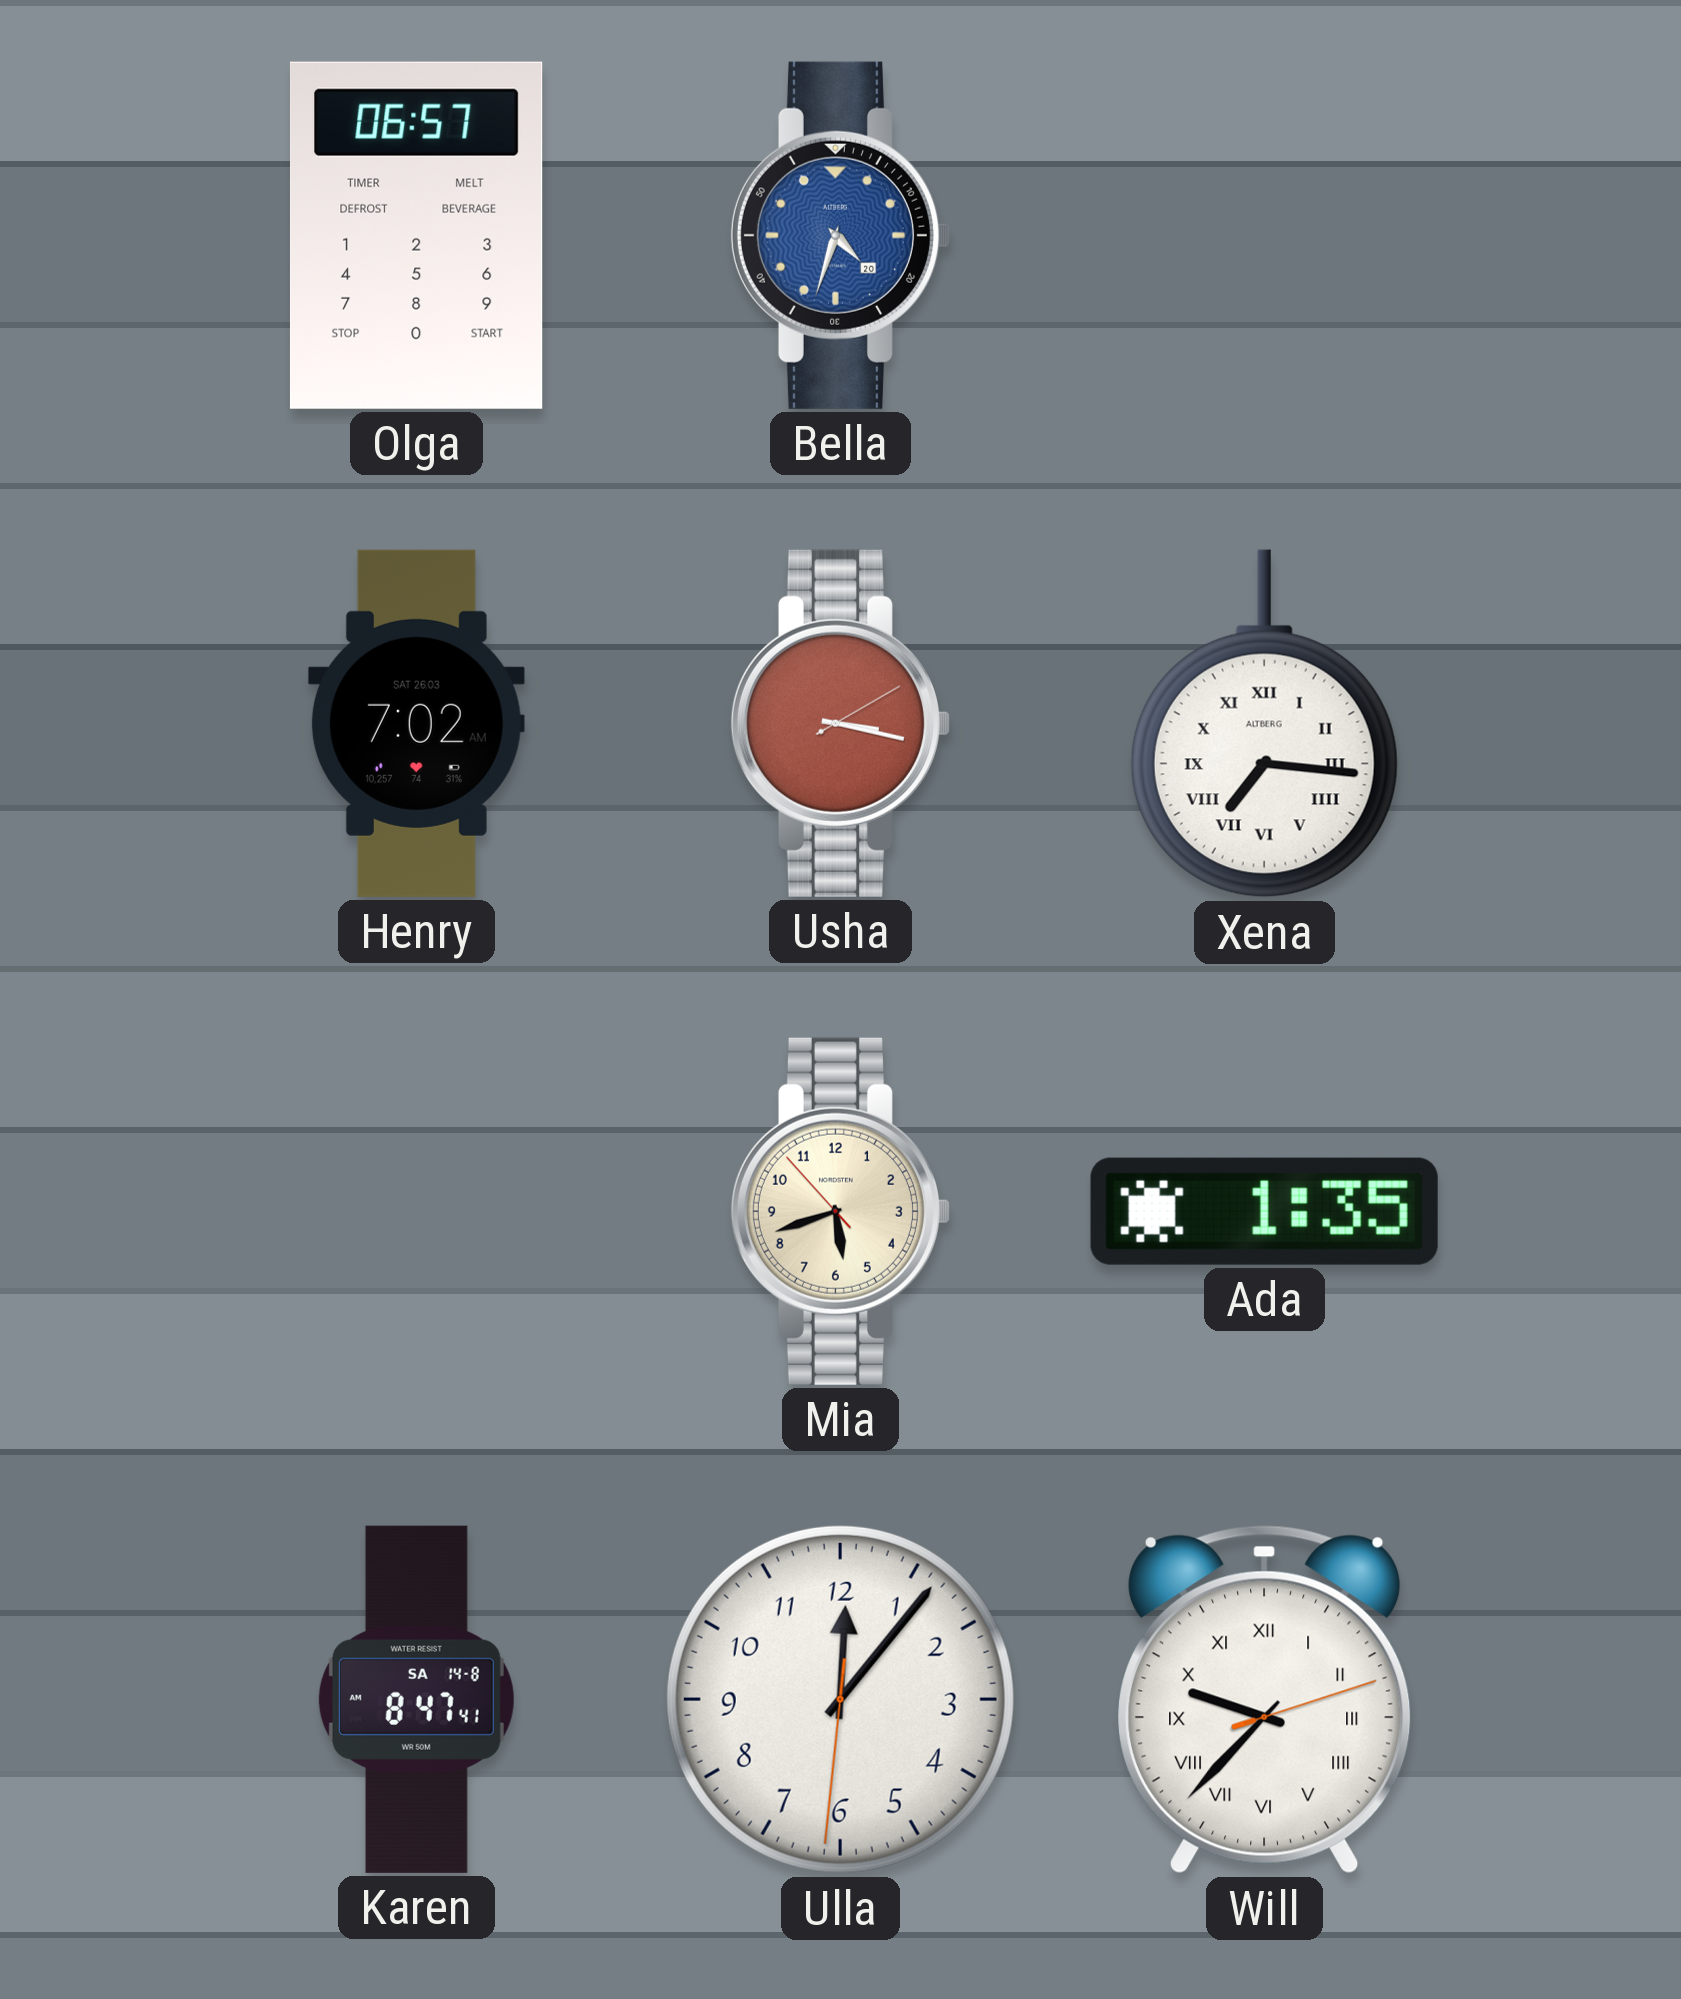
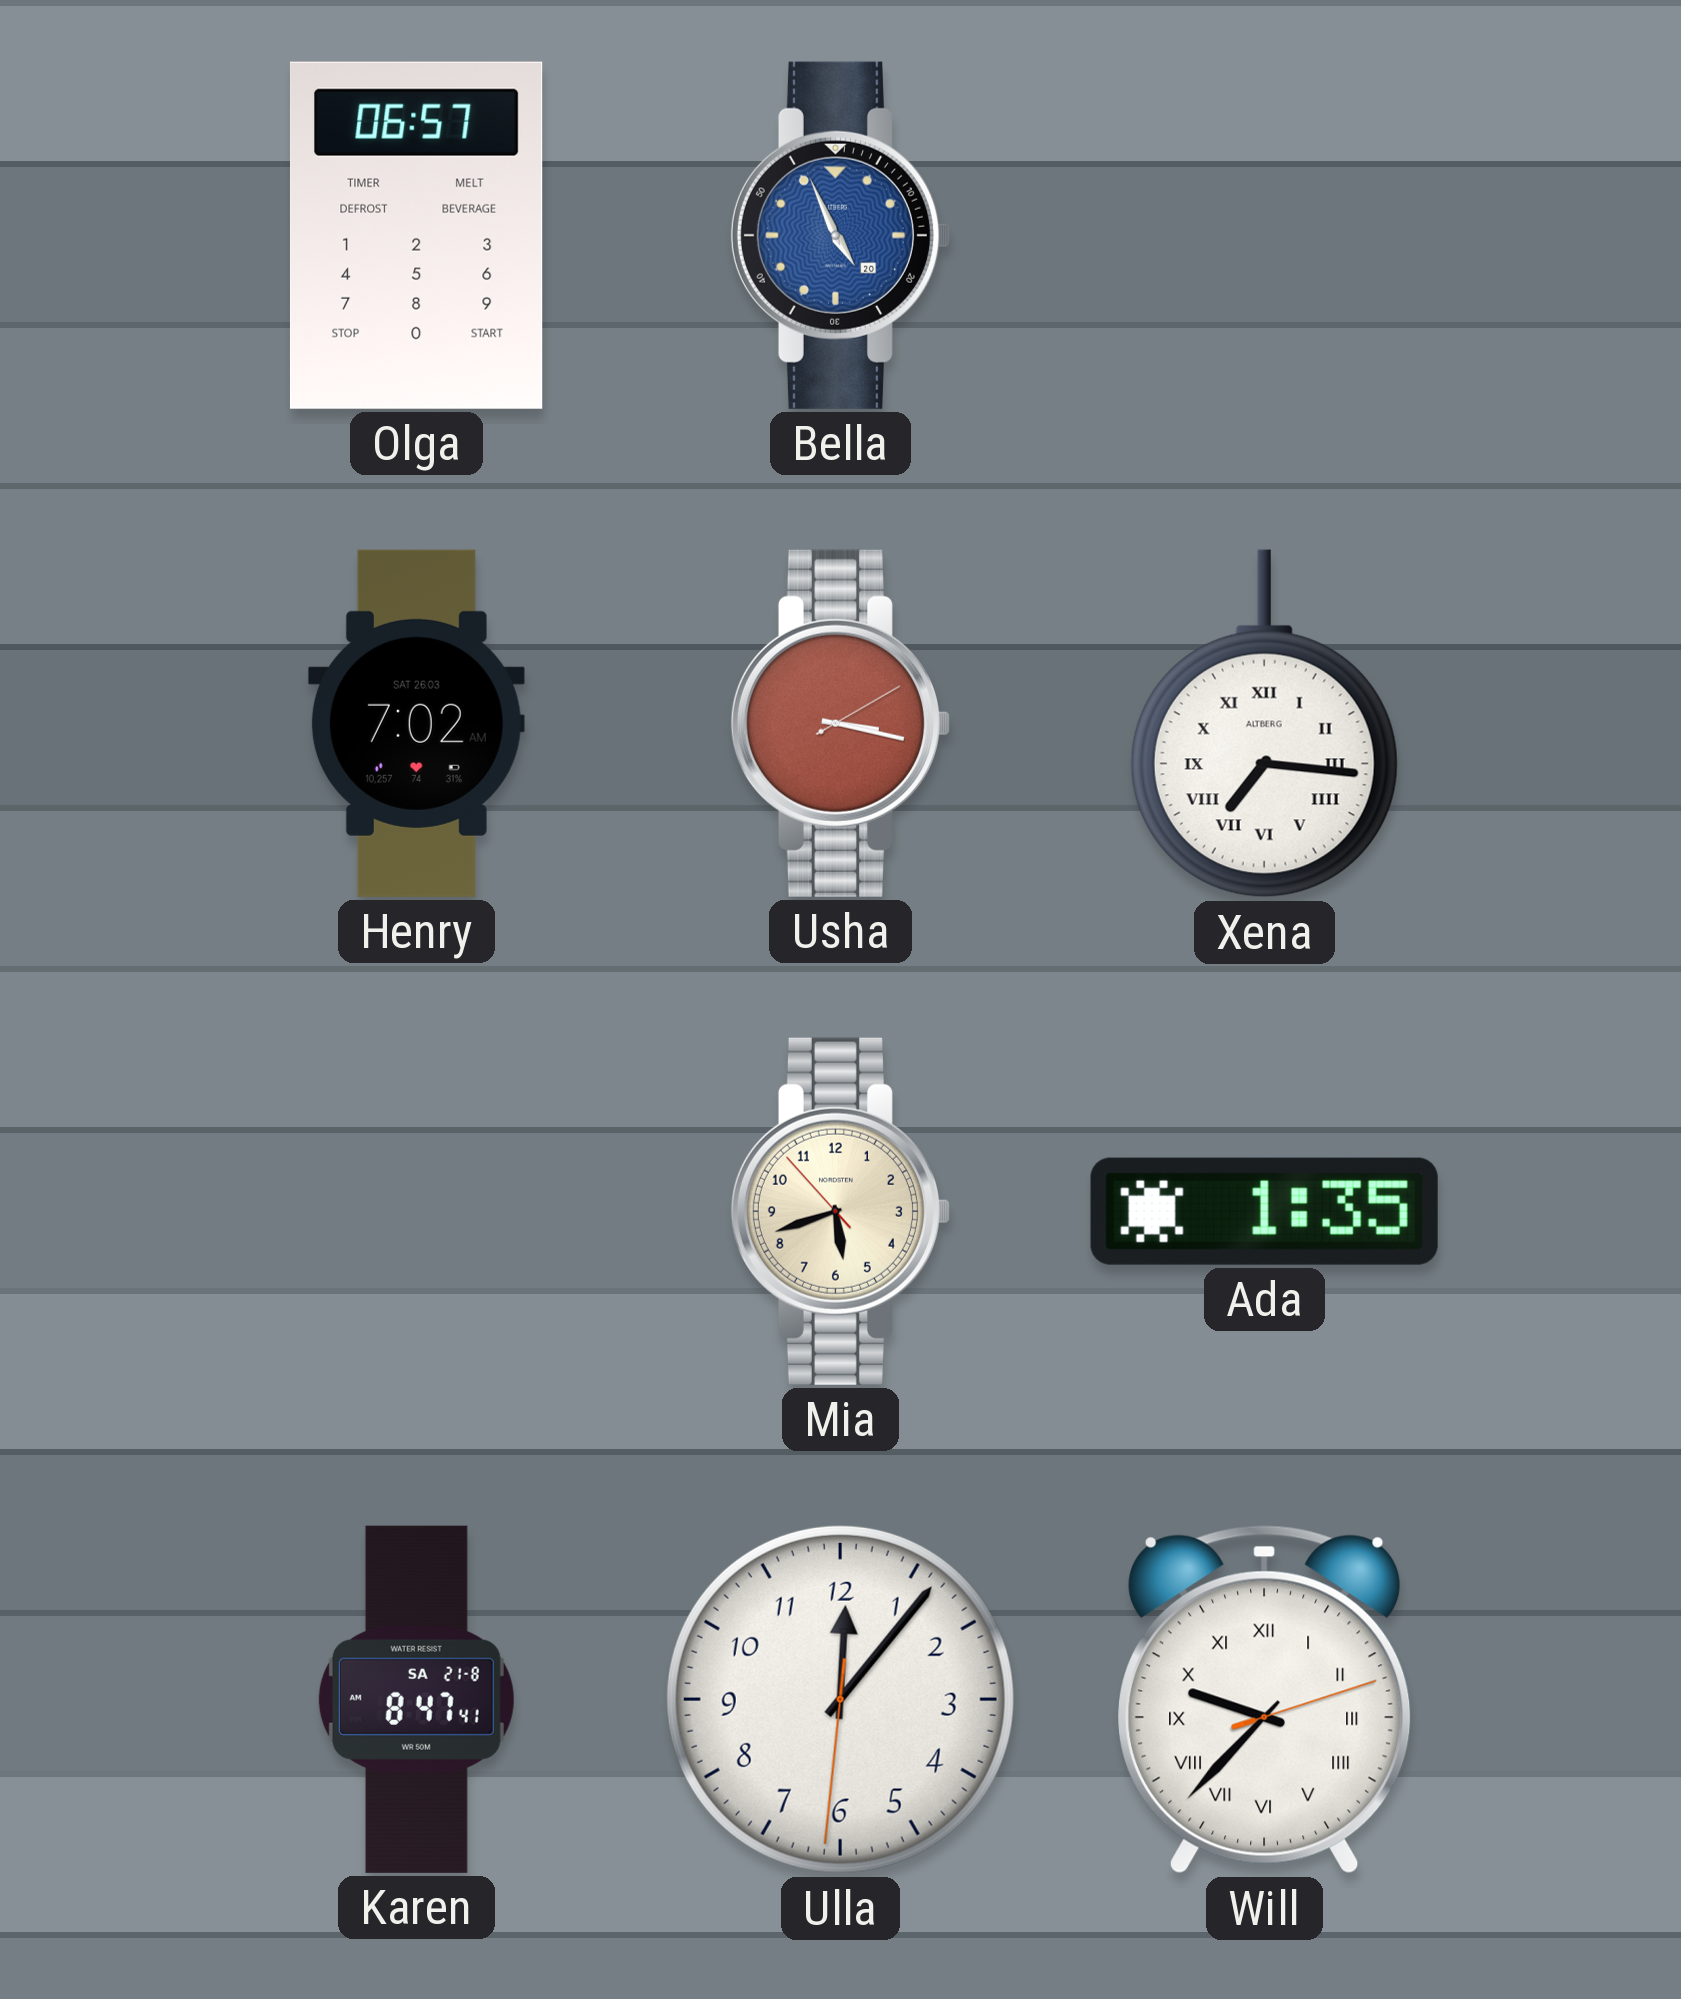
Bella: 4:33 -> 4:56 (840, 235)
Karen date: SA 14-8 -> SA 21-8 (416, 1699)
